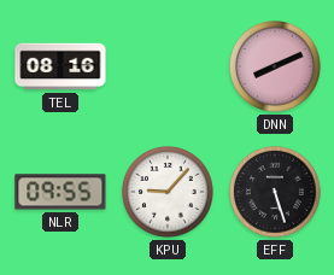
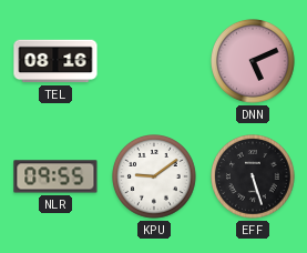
DNN: 8:11 -> 5:11 (254, 62)
KPU: 9:07 -> 9:09 (155, 178)
